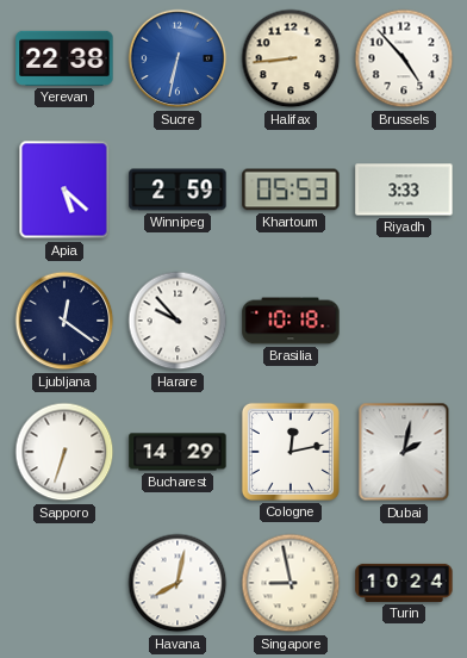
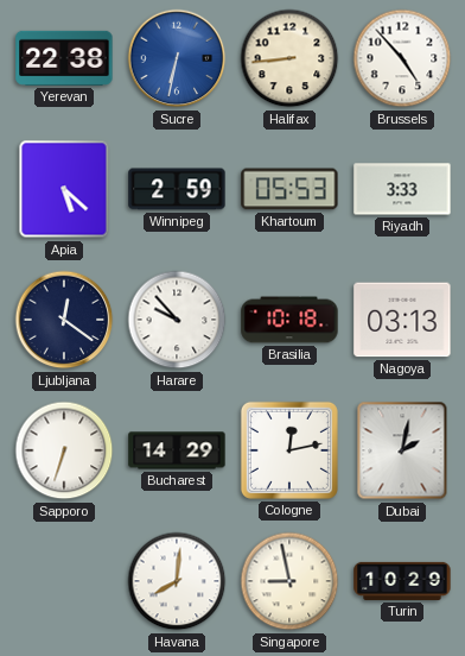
Nagoya: none -> 03:13 (402, 320)
Havana: 8:02 -> 8:01 (177, 581)
Turin: 10:24 -> 10:29 (402, 581)
